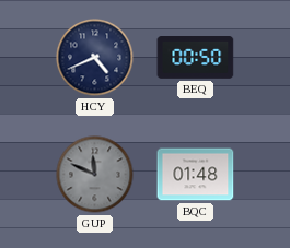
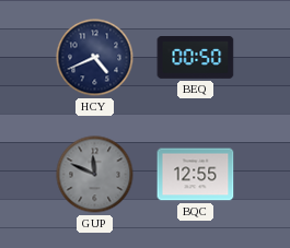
BQC: 01:48 -> 12:55 (196, 175)
